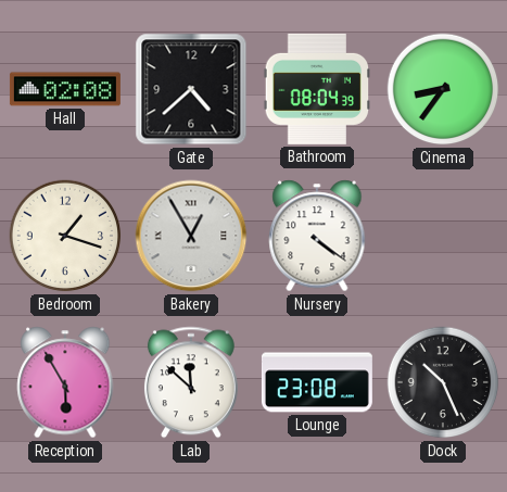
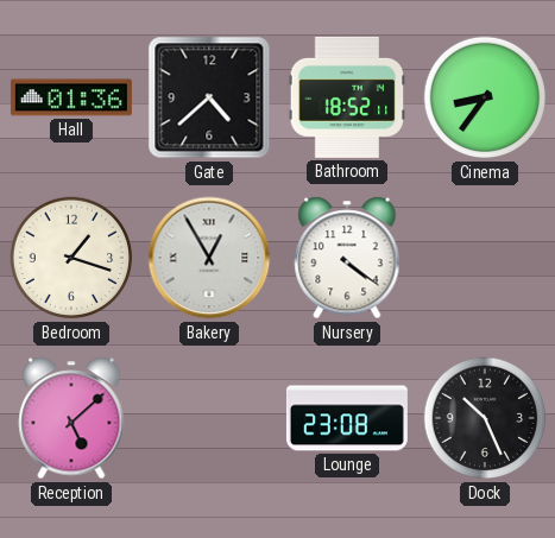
Hall: 02:08 -> 01:36 (71, 97)
Bathroom: 08:04 -> 18:52 (346, 97)
Reception: 5:55 -> 5:08 (71, 418)
Lab: 11:52 -> none (191, 382)
